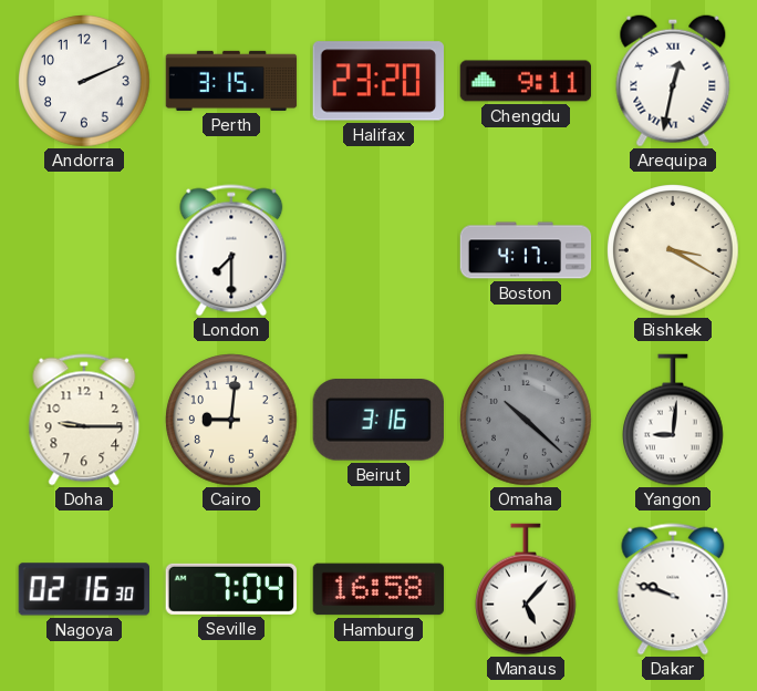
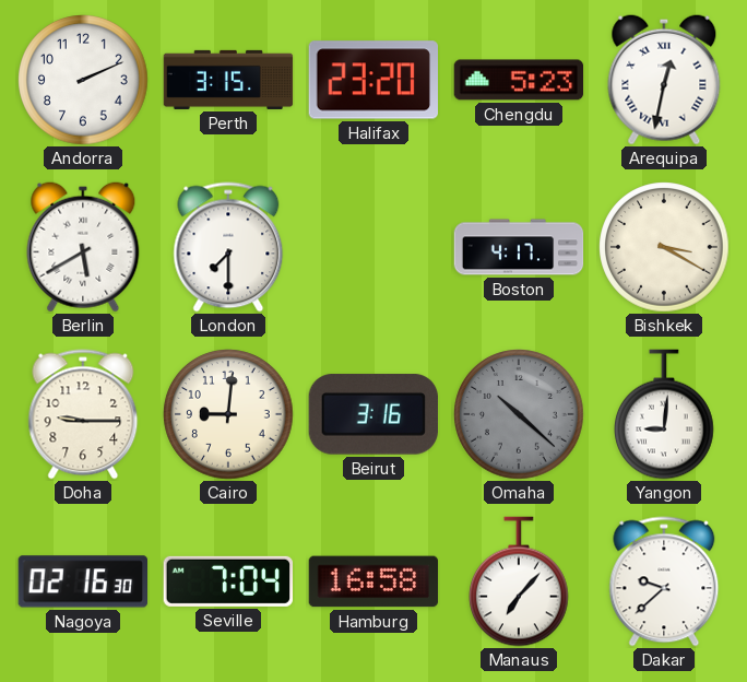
Chengdu: 9:11 -> 5:23 (519, 80)
Berlin: none -> 5:40 (83, 247)
Manaus: 5:07 -> 7:07 (520, 581)
Dakar: 9:48 -> 9:38 (664, 581)
